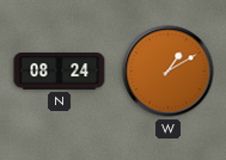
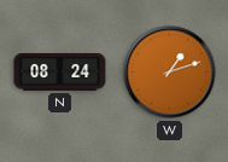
W: 1:10 -> 1:12 (170, 73)
